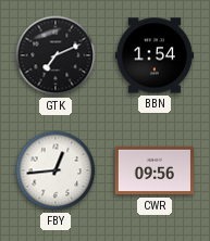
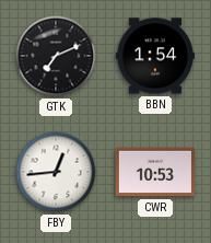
CWR: 09:56 -> 10:53 (155, 172)
